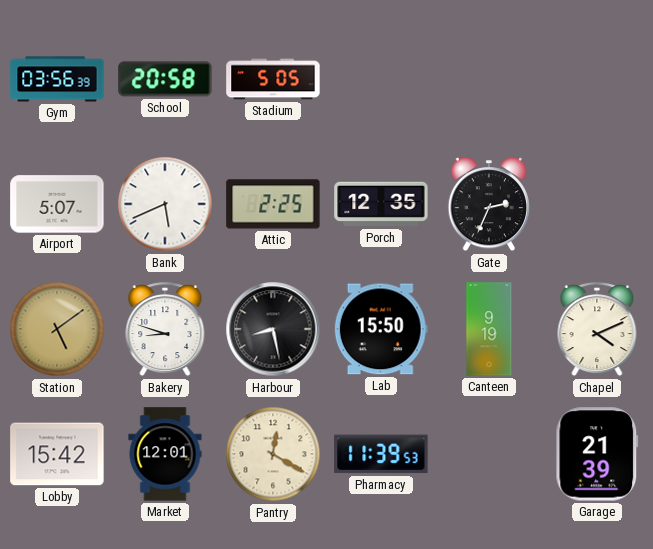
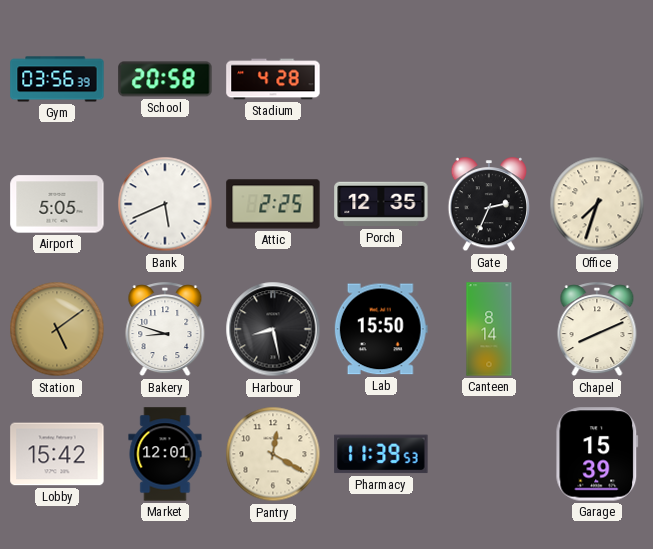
Stadium: 5:05 -> 4:28 (273, 79)
Airport: 5:07 -> 5:05 (57, 204)
Office: none -> 7:33 (597, 204)
Canteen: 9:19 -> 8:14 (489, 329)
Chapel: 4:11 -> 8:11 (597, 330)
Garage: 21:39 -> 15:39 (597, 454)
